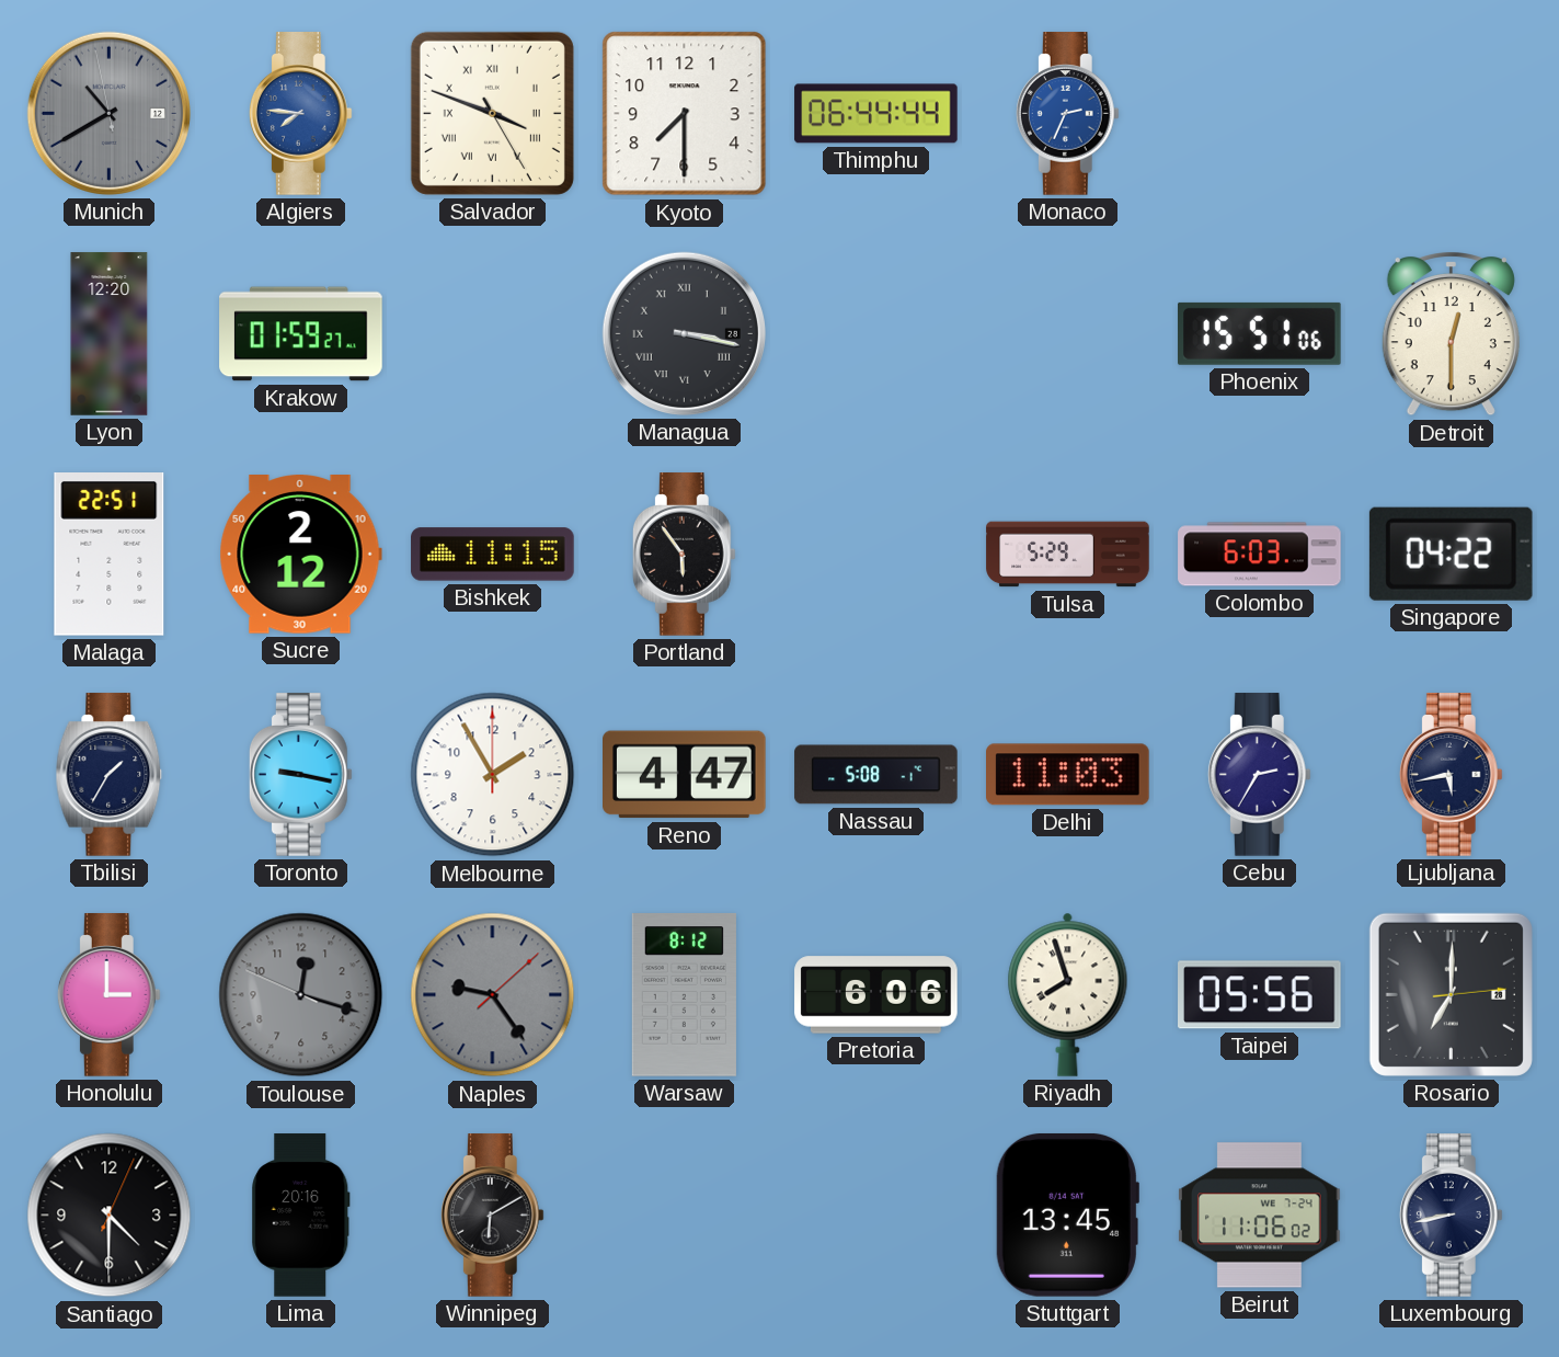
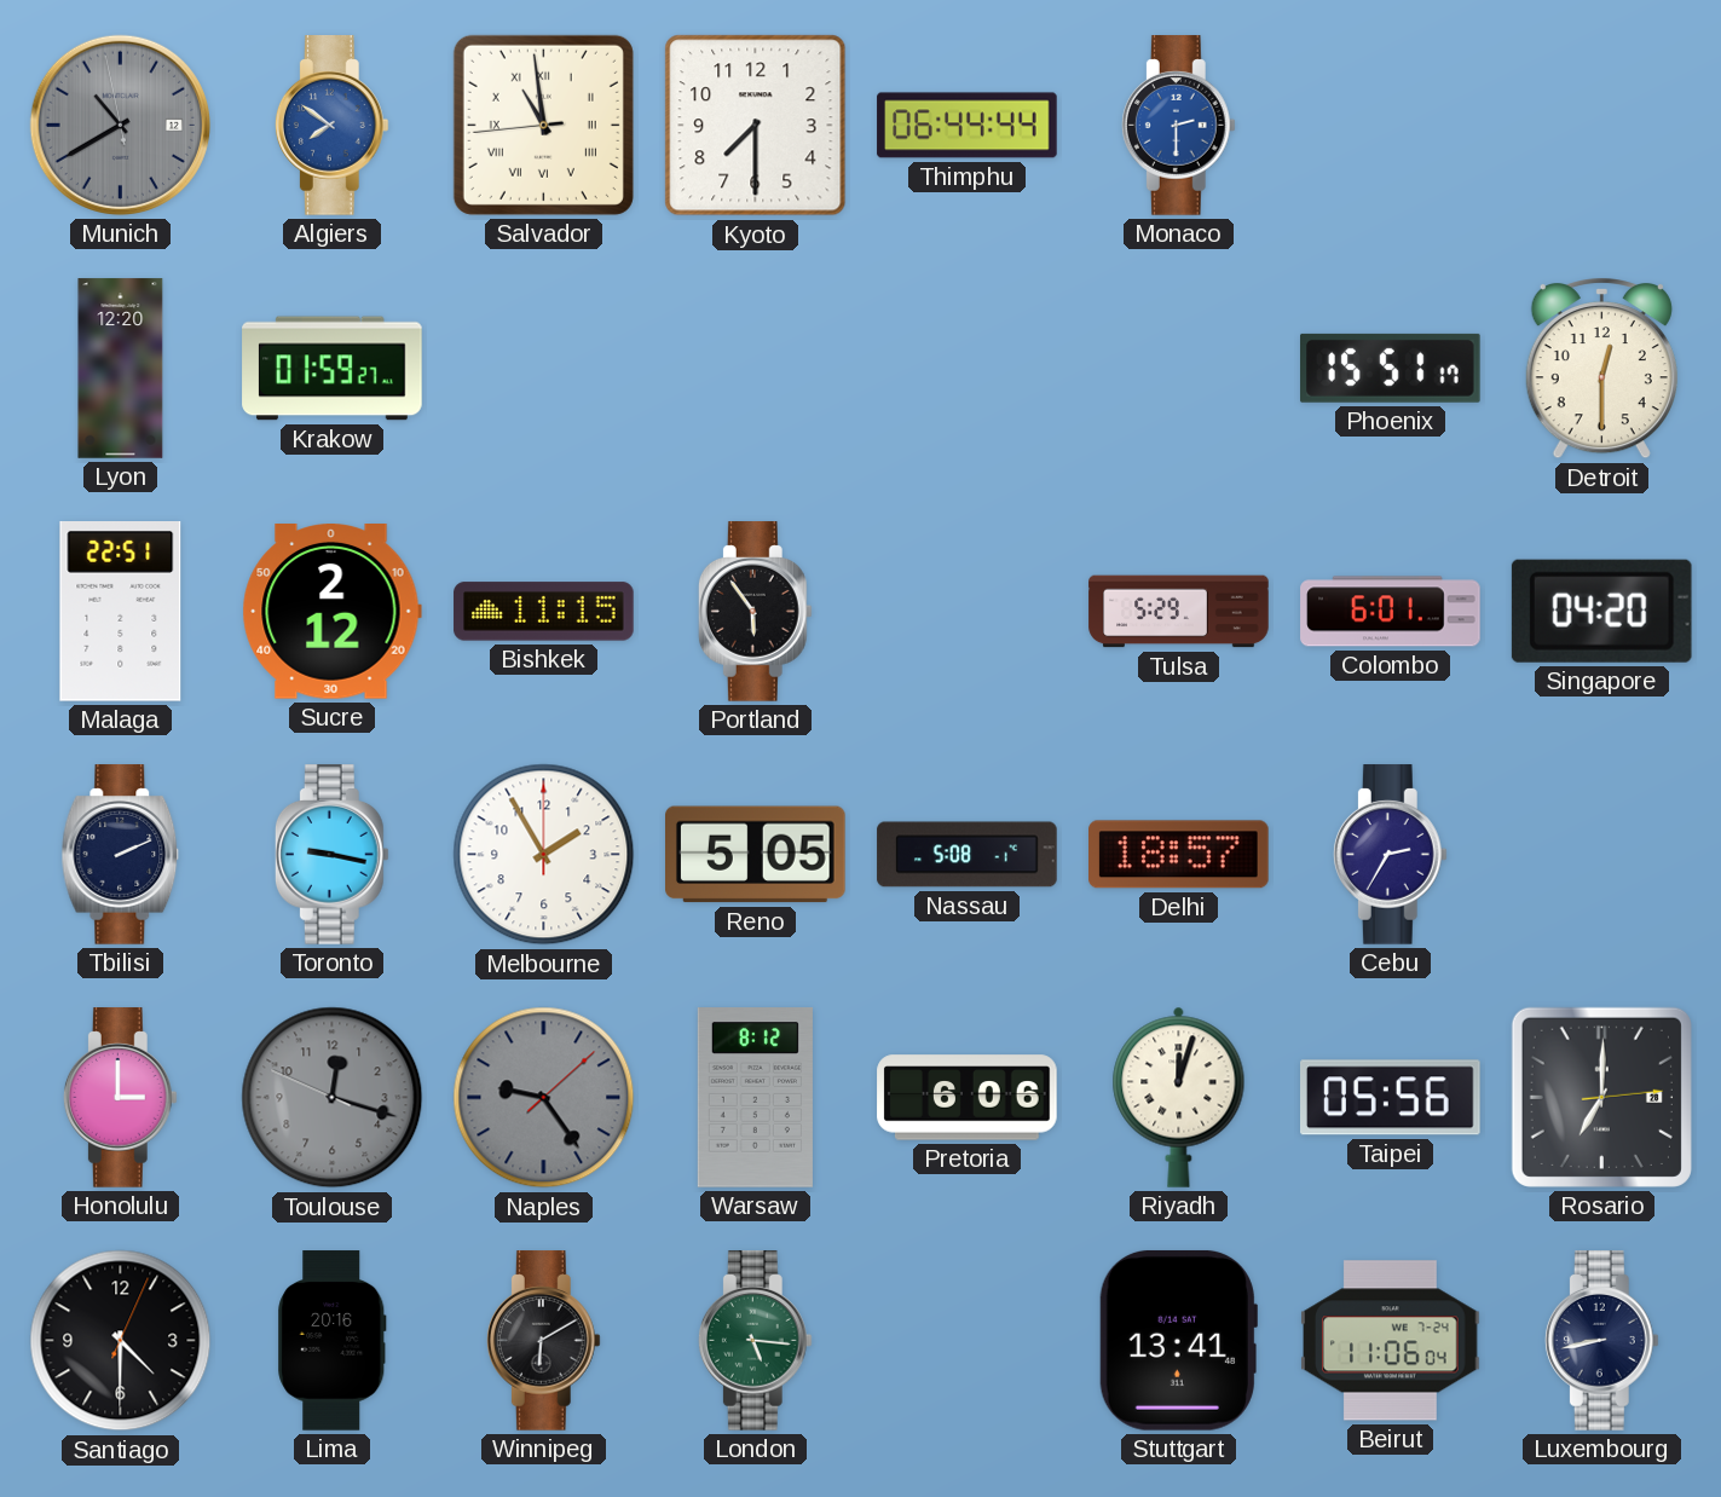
Algiers: 7:46 -> 7:51 (331, 126)
Salvador: 3:48 -> 10:58 (543, 125)
Monaco: 2:34 -> 2:30 (1178, 126)
Managua: 3:17 -> none (684, 333)
Phoenix: 15:51:06 -> 15:51:17 (1391, 368)
Colombo: 6:03 -> 6:01 (1391, 612)
Singapore: 04:22 -> 04:20 (1601, 611)
Tbilisi: 1:35 -> 2:11 (121, 855)
Reno: 4:47 -> 5:05 (756, 855)
Delhi: 11:03 -> 18:57 (1179, 855)
Ljubljana: 5:43 -> none (1451, 775)
Riyadh: 7:57 -> 12:03 (1179, 1097)
London: none -> 5:16 (755, 1341)
Stuttgart: 13:45 -> 13:41 (1178, 1340)
Beirut: 11:06:02 -> 11:06:04 (1391, 1341)
